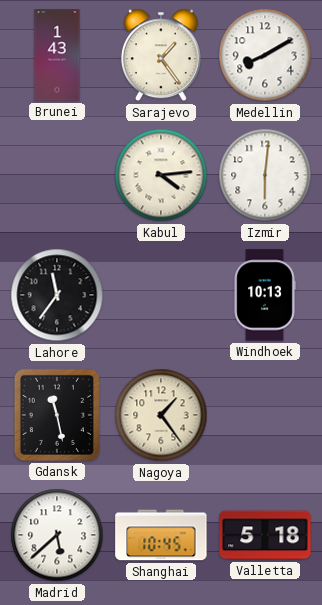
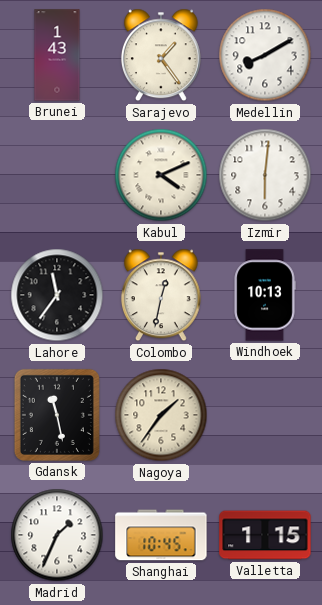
Kabul: 4:14 -> 4:11 (161, 175)
Colombo: none -> 12:32 (161, 295)
Nagoya: 1:24 -> 1:36 (161, 415)
Madrid: 5:38 -> 1:34 (57, 535)
Valletta: 5:18 -> 1:15 (265, 535)
